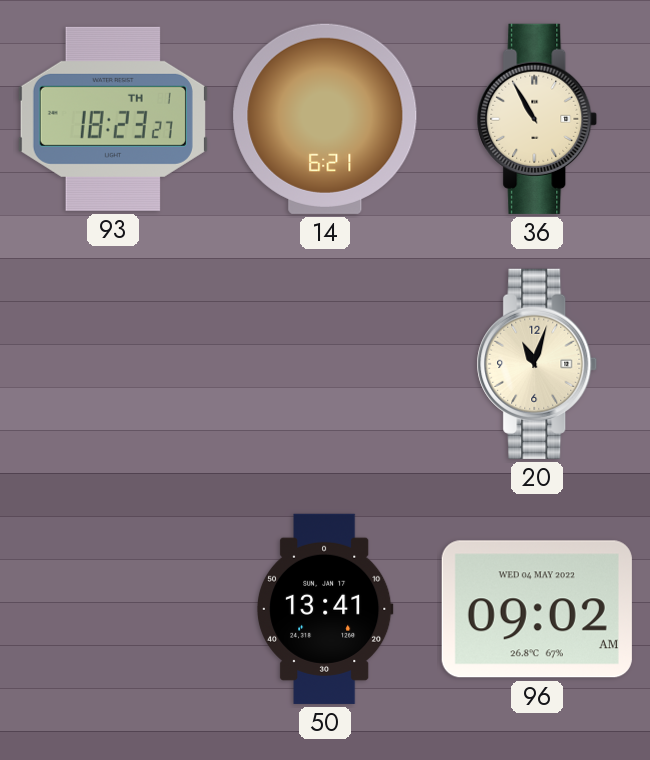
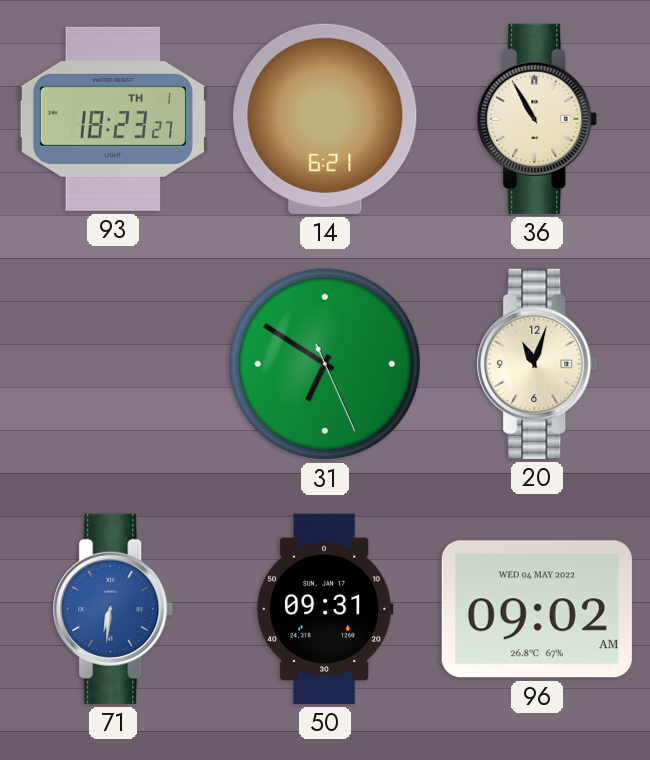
31: none -> 6:50 (325, 364)
71: none -> 6:31 (113, 609)
50: 13:41 -> 09:31 (325, 609)
